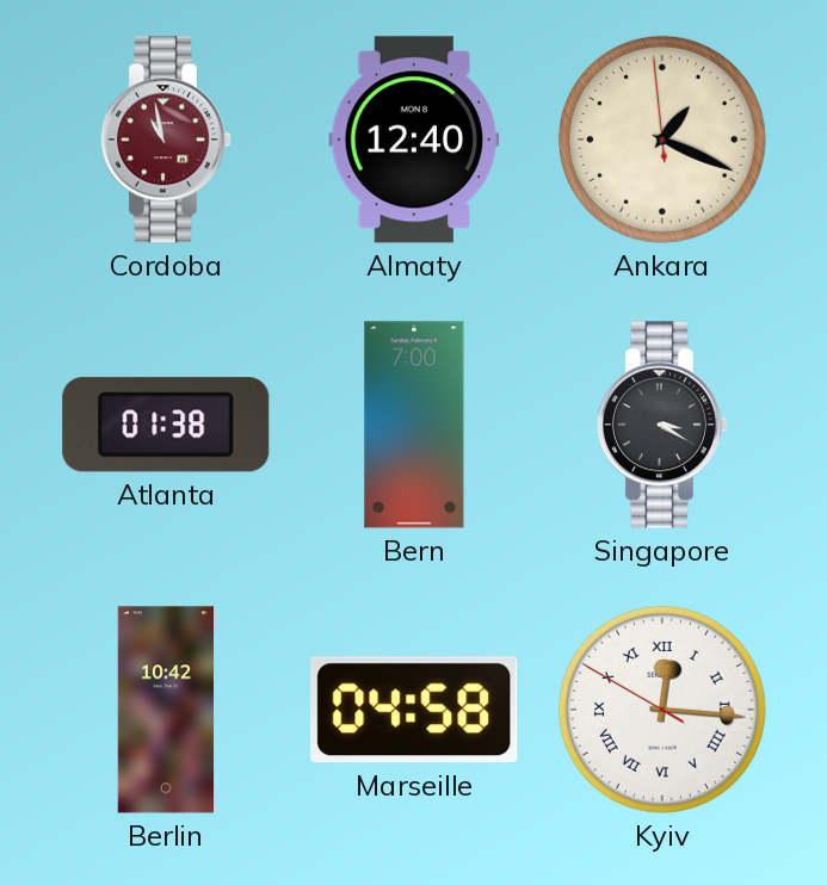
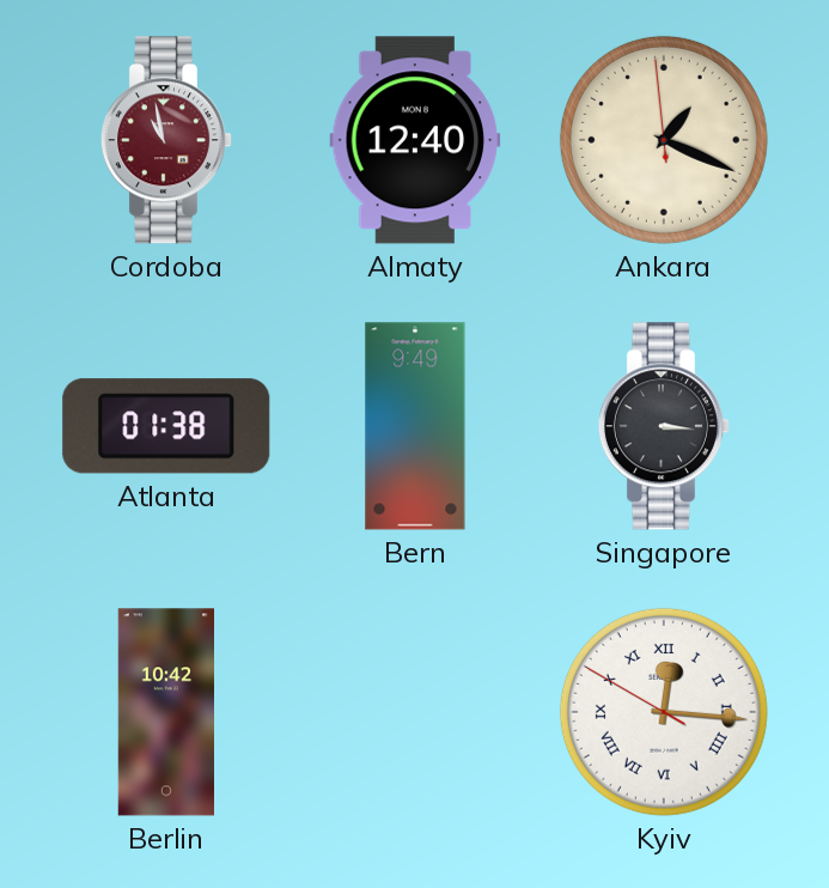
Bern: 7:00 -> 9:49 (415, 426)
Singapore: 3:20 -> 3:16 (663, 426)
Marseille: 04:58 -> none (414, 710)
